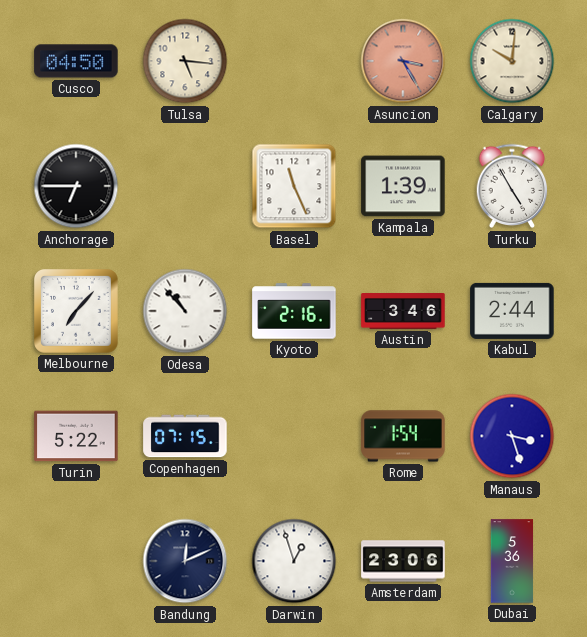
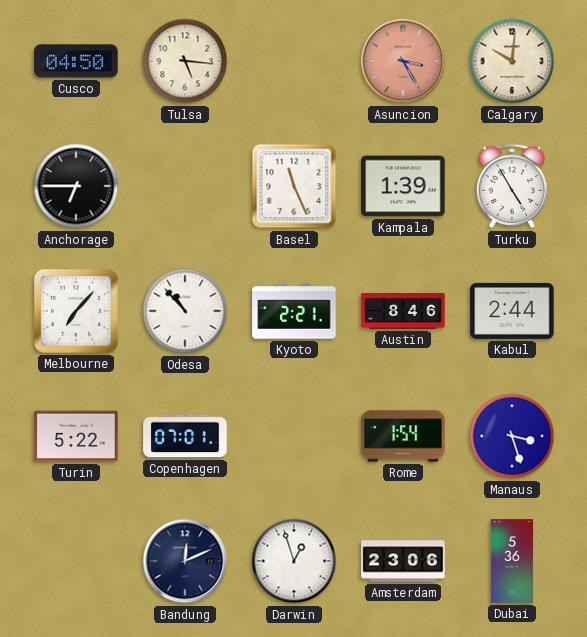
Kyoto: 2:16 -> 2:21 (294, 311)
Austin: 3:46 -> 8:46 (403, 312)
Copenhagen: 07:15 -> 07:01 (185, 436)
